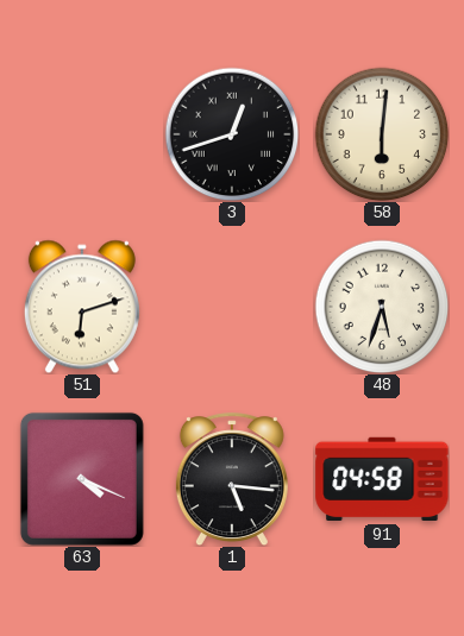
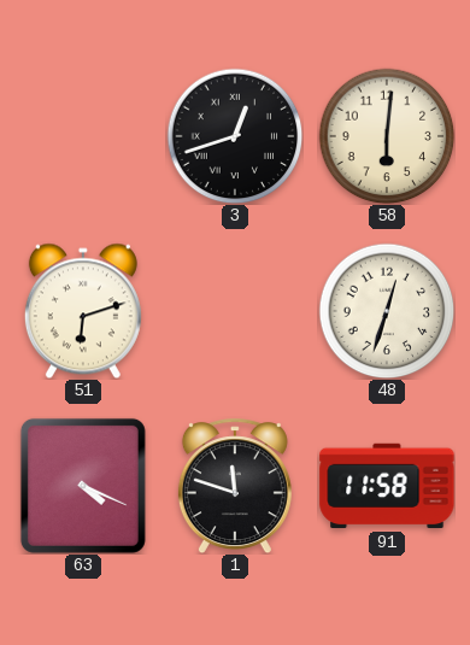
48: 5:33 -> 12:33 (387, 311)
1: 5:16 -> 11:48 (235, 486)
91: 04:58 -> 11:58 (387, 486)
